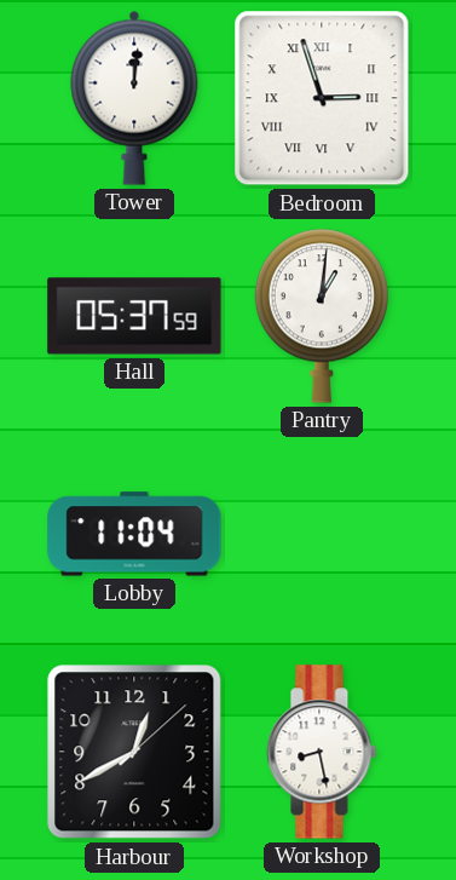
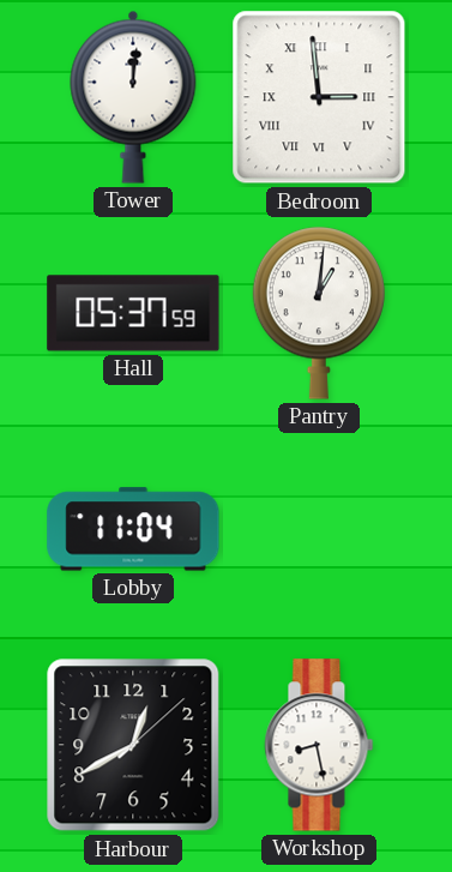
Bedroom: 2:57 -> 2:59 (319, 97)
